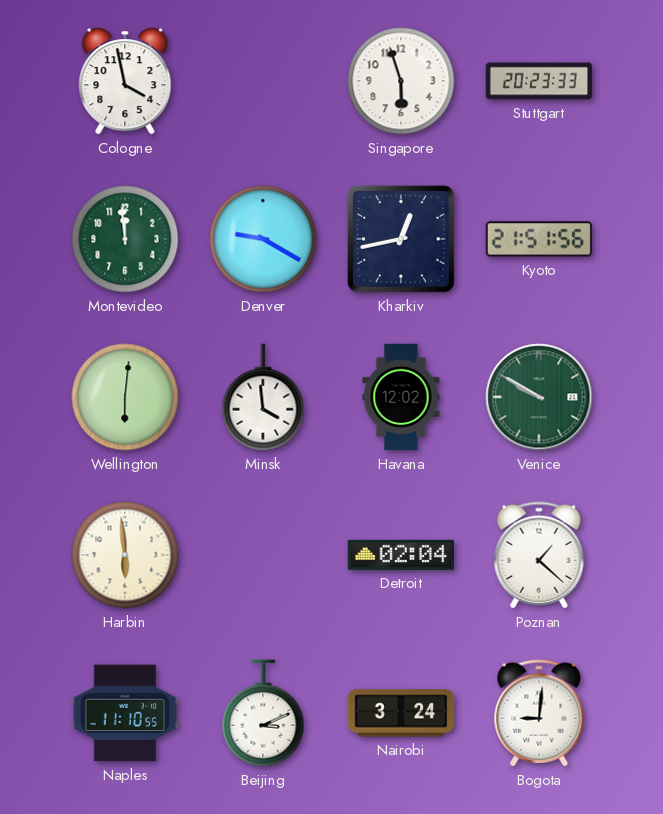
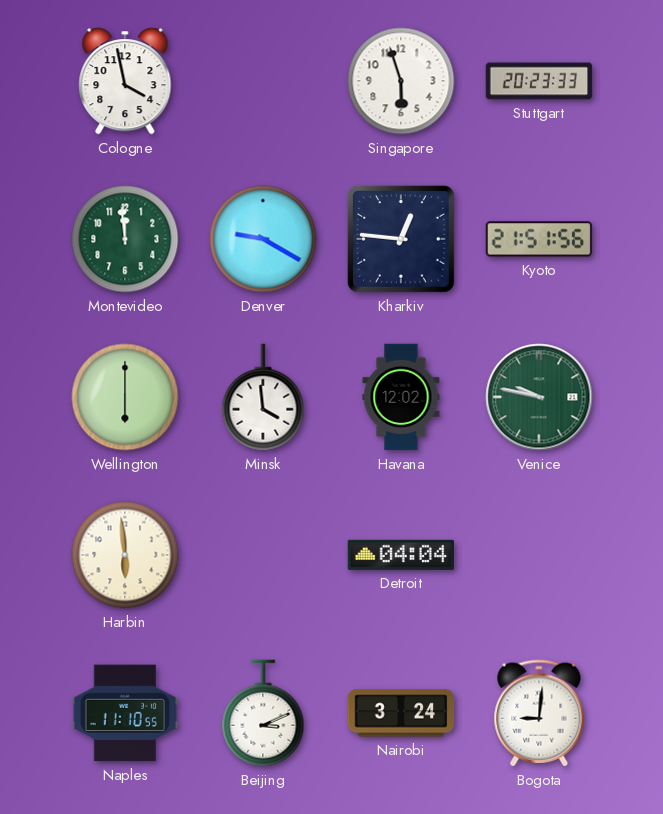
Kharkiv: 12:43 -> 12:46 (401, 239)
Wellington: 6:01 -> 6:00 (125, 397)
Venice: 9:50 -> 9:47 (539, 397)
Detroit: 02:04 -> 04:04 (401, 555)
Poznan: 1:22 -> none (539, 555)
